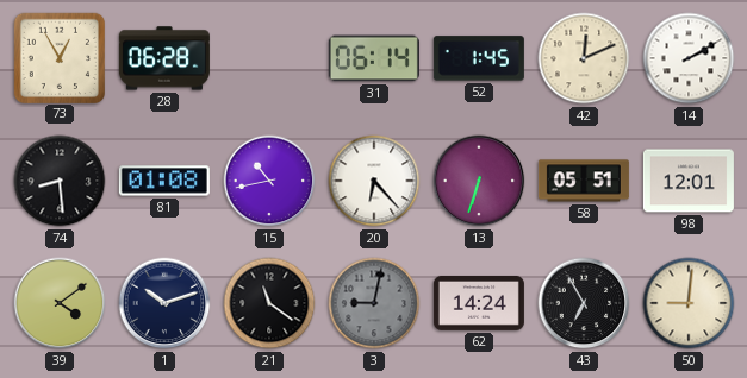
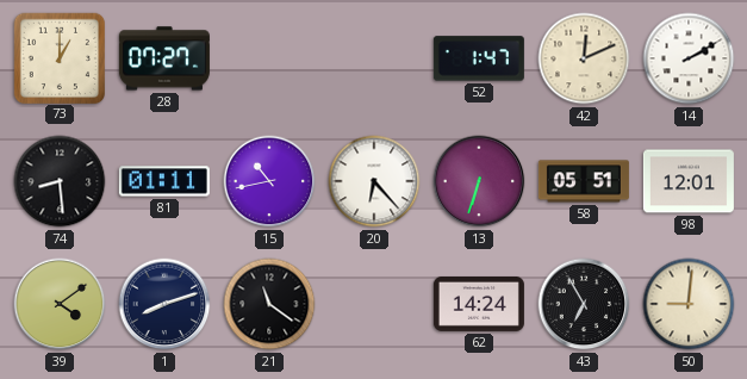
73: 12:55 -> 1:00 (58, 57)
28: 06:28 -> 07:27 (164, 58)
31: 06:14 -> none (374, 58)
52: 1:45 -> 1:47 (479, 58)
81: 01:08 -> 01:11 (164, 181)
1: 10:12 -> 8:12 (164, 304)
3: 9:02 -> none (374, 303)
